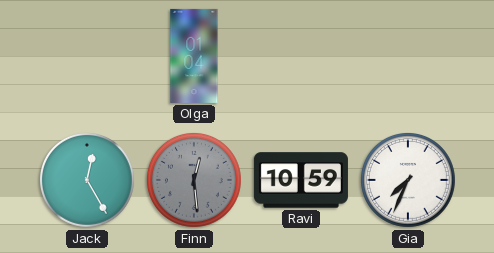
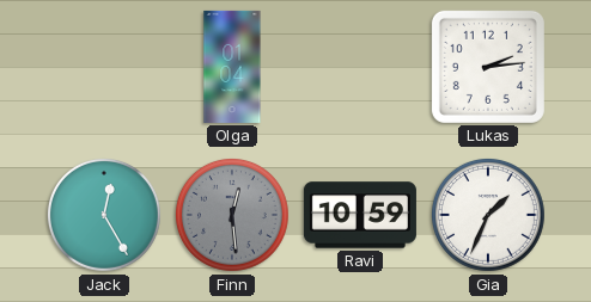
Lukas: none -> 2:14 (488, 67)
Gia: 7:34 -> 1:34 (488, 215)
